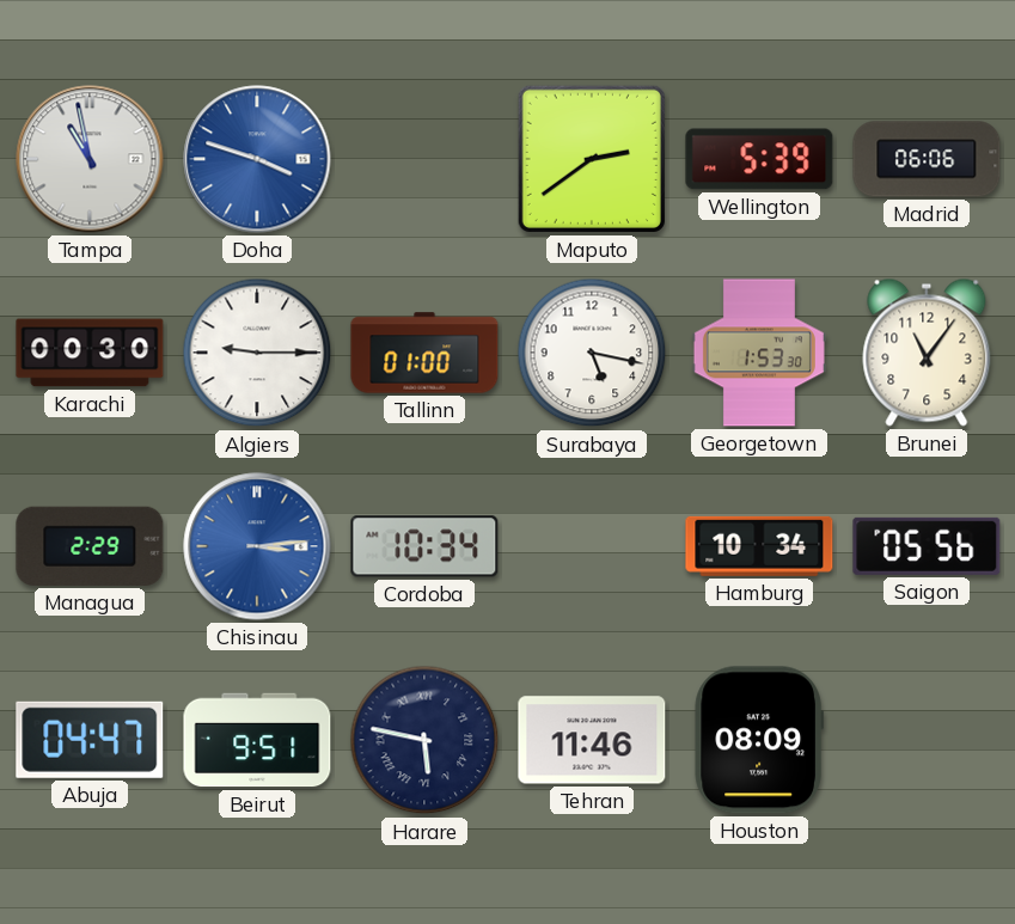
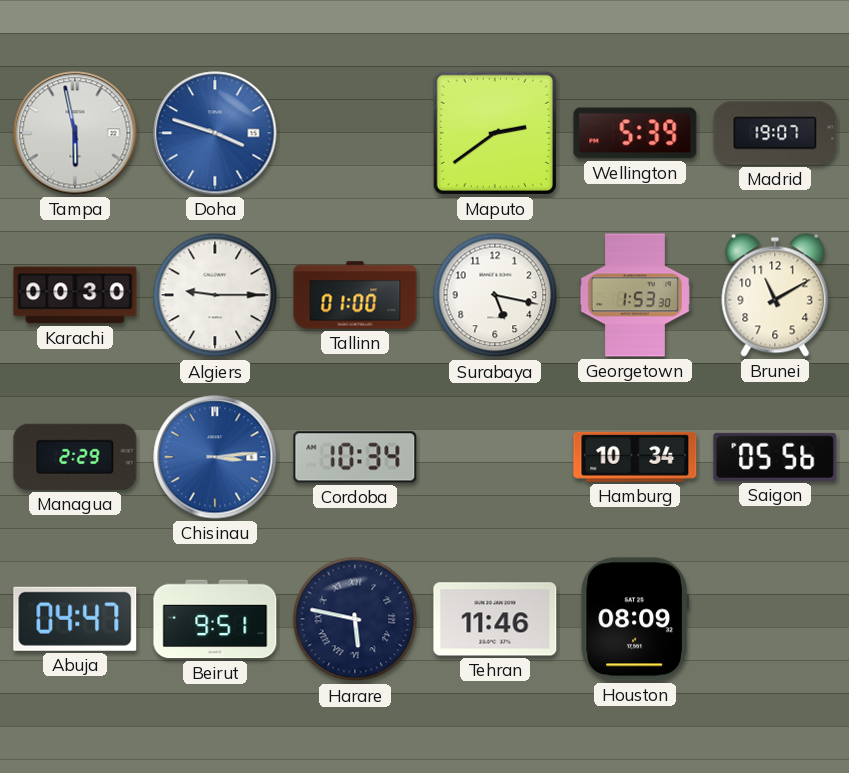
Tampa: 10:58 -> 5:58 (75, 133)
Madrid: 06:06 -> 19:07 (775, 133)
Brunei: 11:06 -> 11:10 (775, 295)
